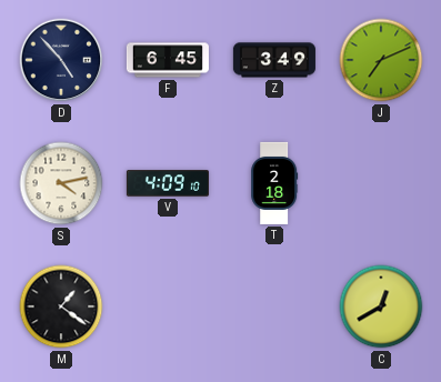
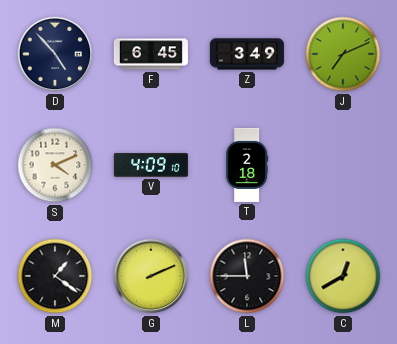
S: 4:13 -> 4:11 (55, 165)
G: none -> 2:11 (151, 276)
L: none -> 11:45 (247, 276)
